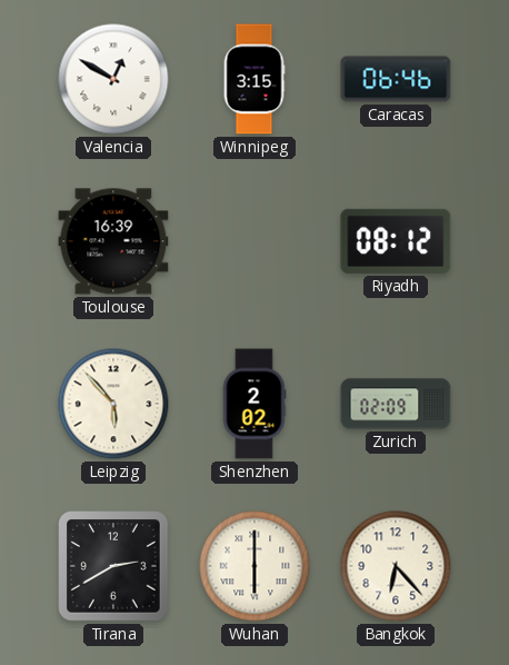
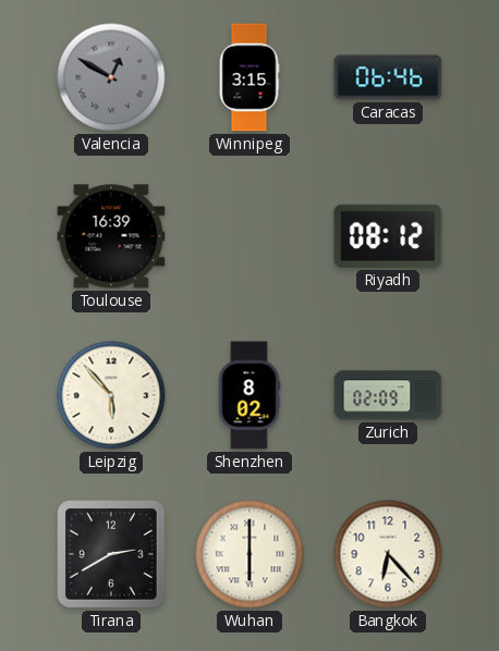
Valencia dial: white -> grey (111, 77)
Shenzhen: 2:02 -> 8:02 (249, 395)
